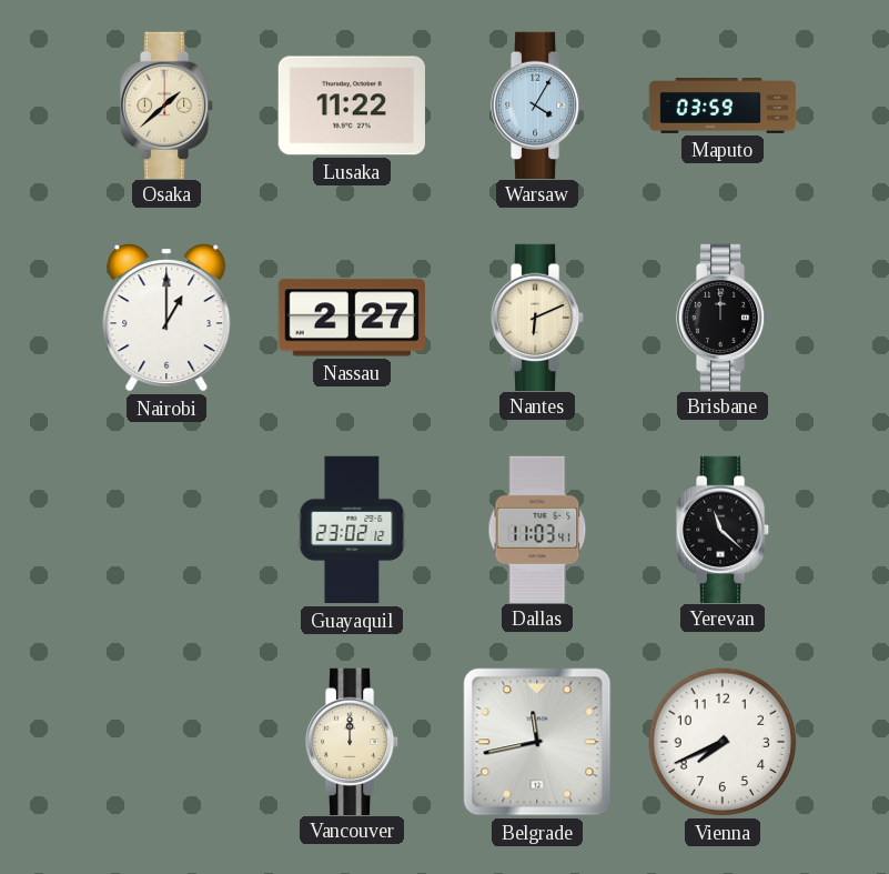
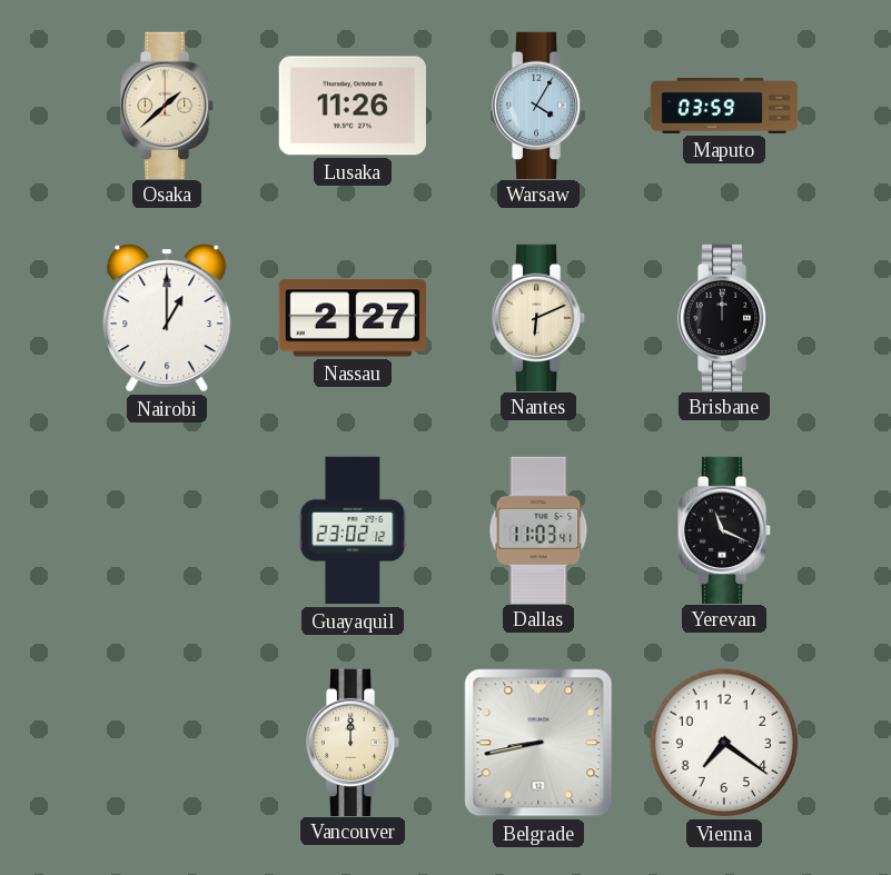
Lusaka: 11:22 -> 11:26 (353, 106)
Yerevan: 11:22 -> 11:19 (724, 529)
Belgrade: 11:43 -> 8:43 (538, 743)
Vienna: 7:41 -> 7:21 (724, 743)
